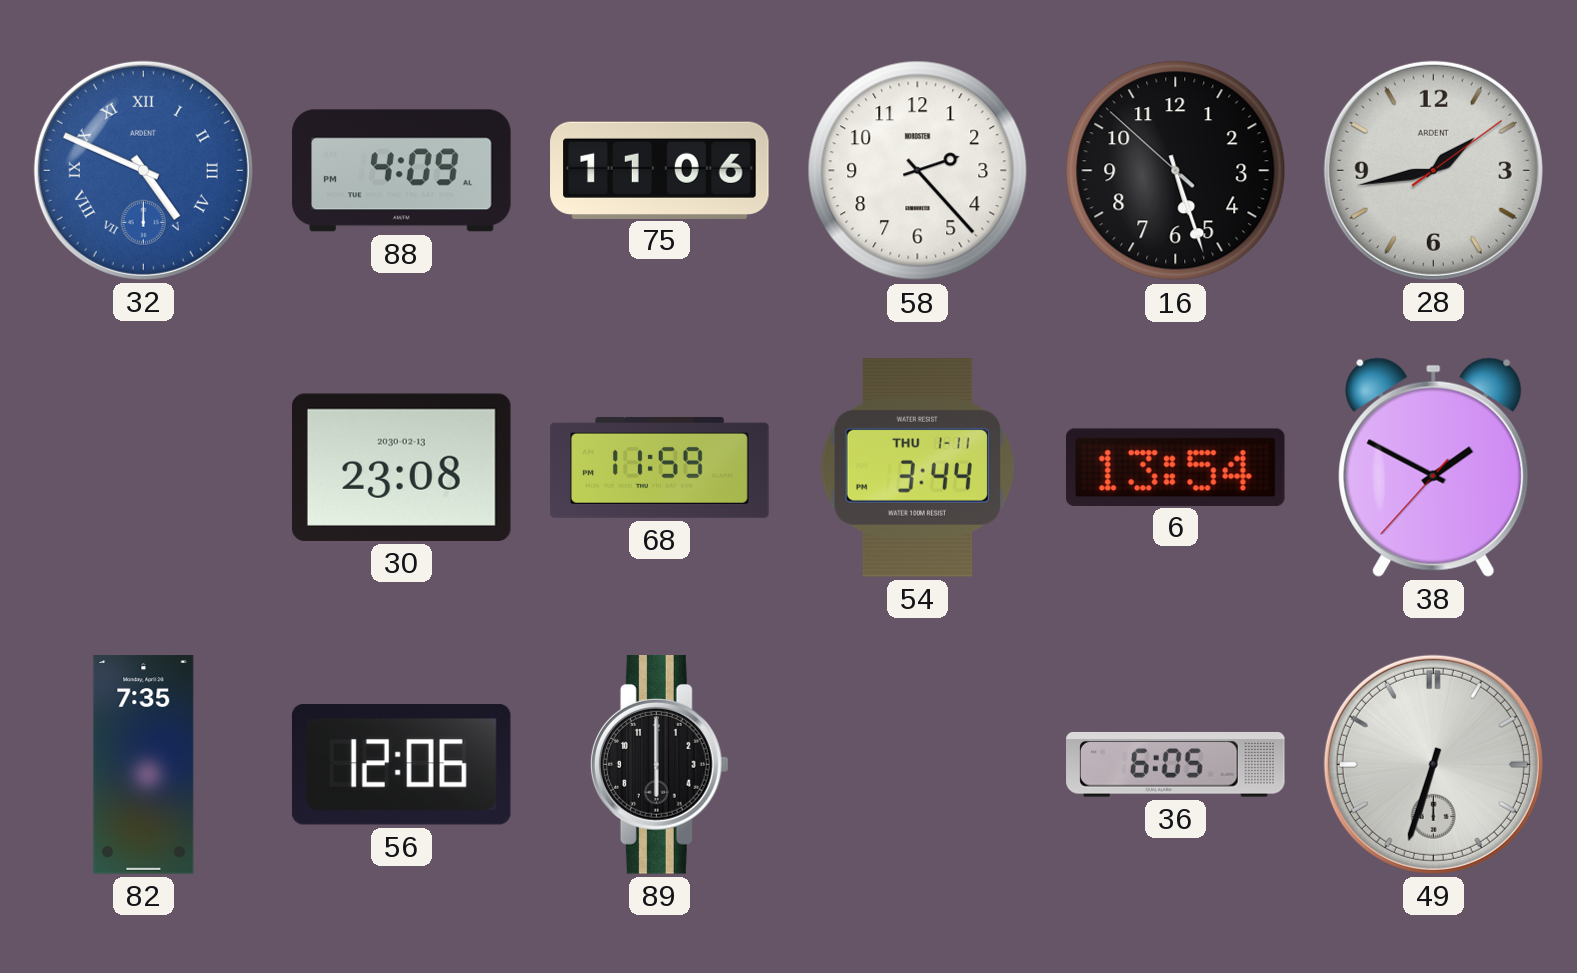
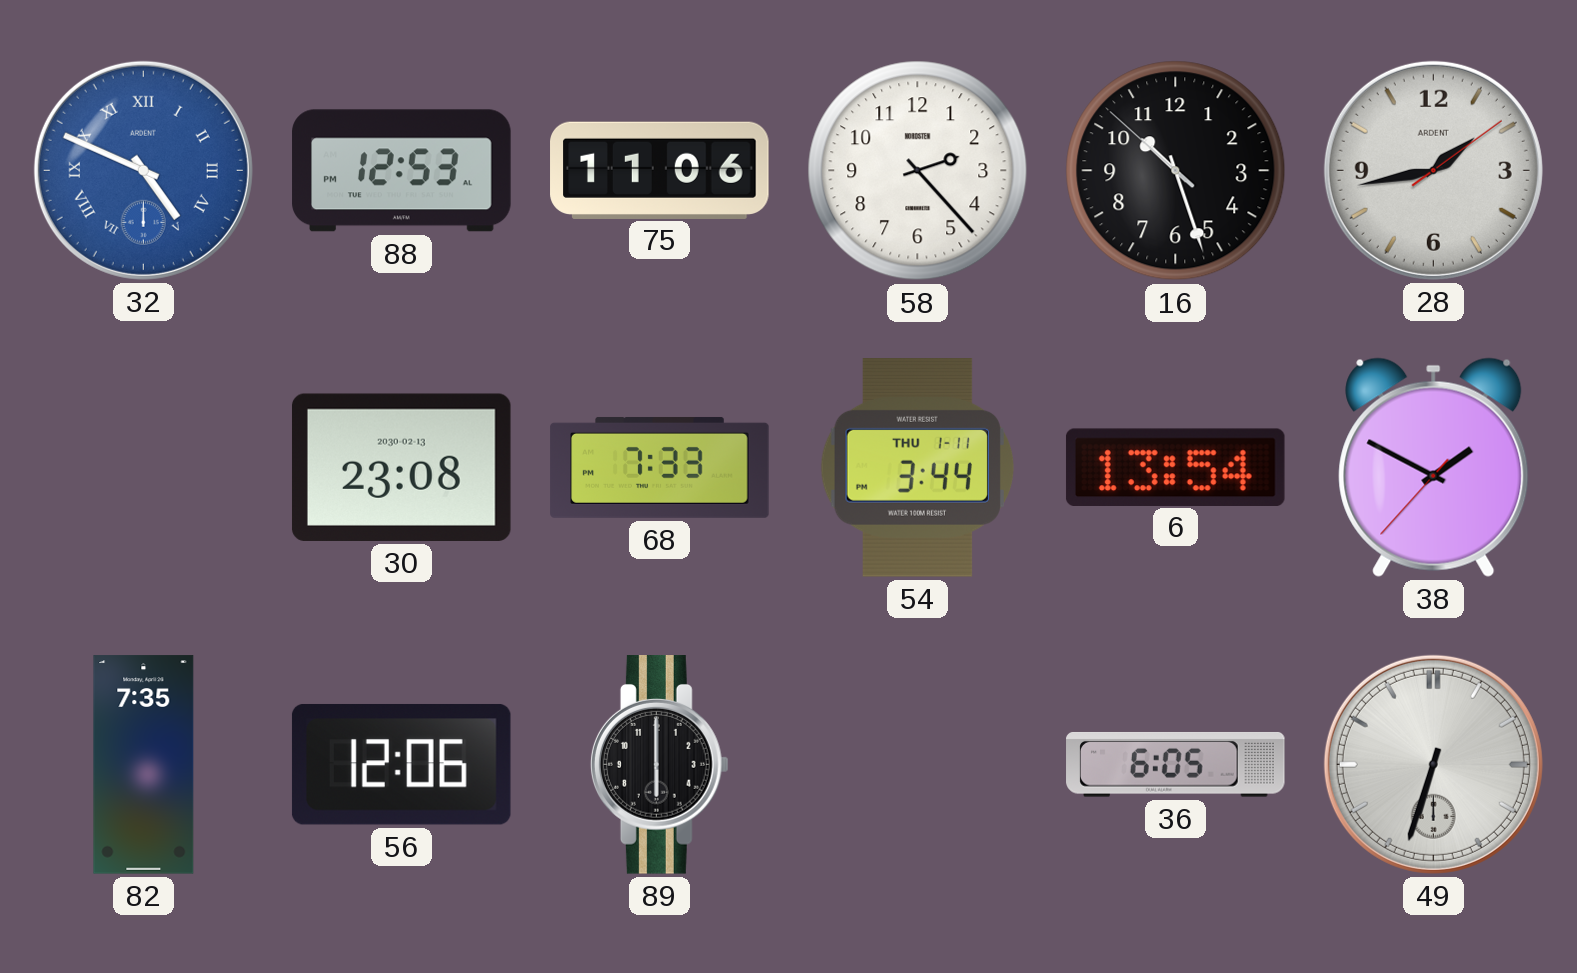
88: 4:09 -> 12:53 (402, 171)
16: 5:26 -> 10:26 (1176, 171)
68: 11:59 -> 7:33 (660, 467)
